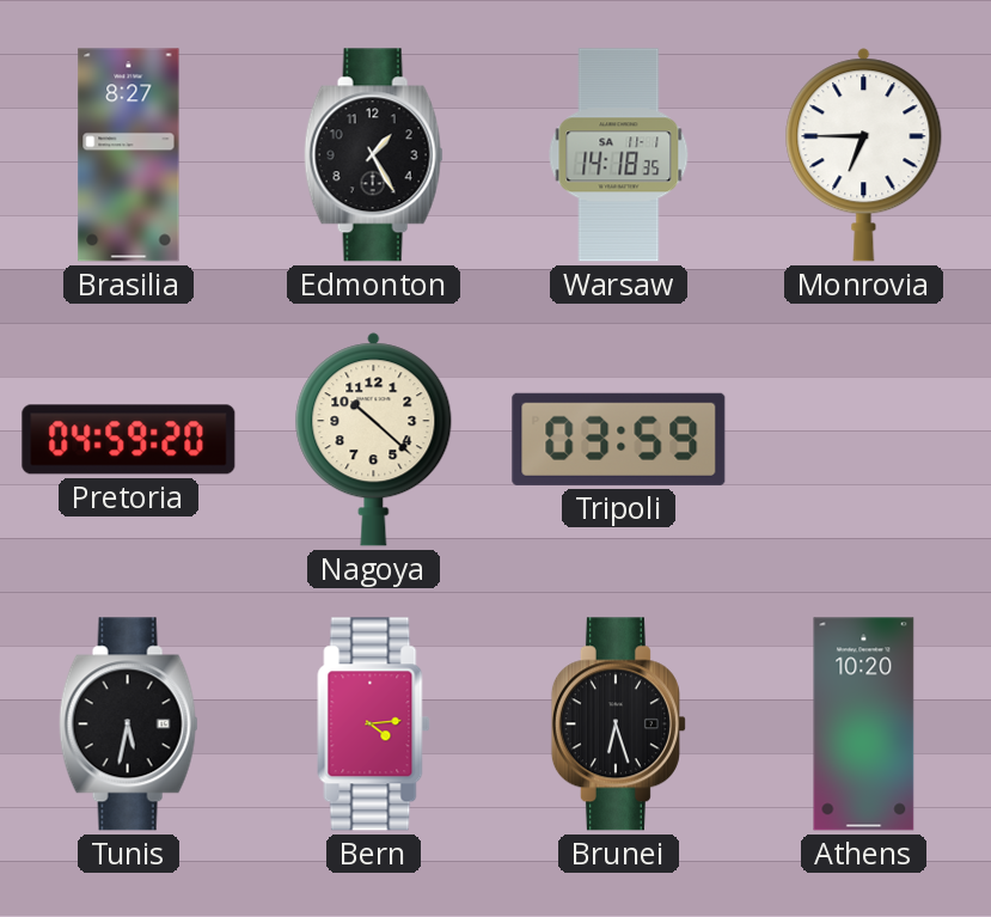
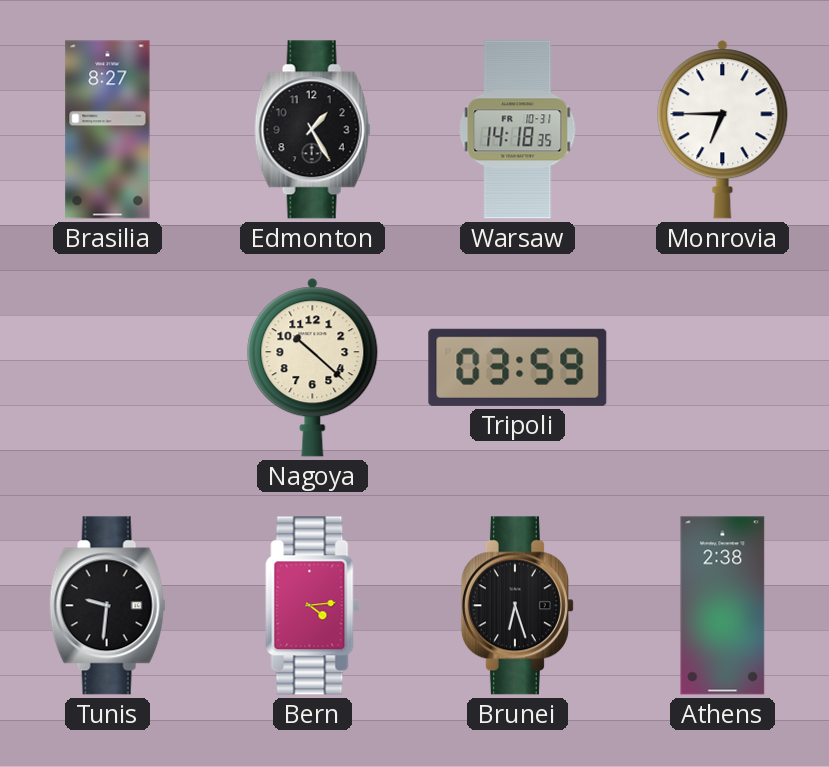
Warsaw date: SA 11-1 -> FR 10-31 (518, 130)
Pretoria: 04:59 -> none (129, 440)
Tunis: 5:32 -> 9:31 (107, 606)
Athens: 10:20 -> 2:38 (723, 606)
